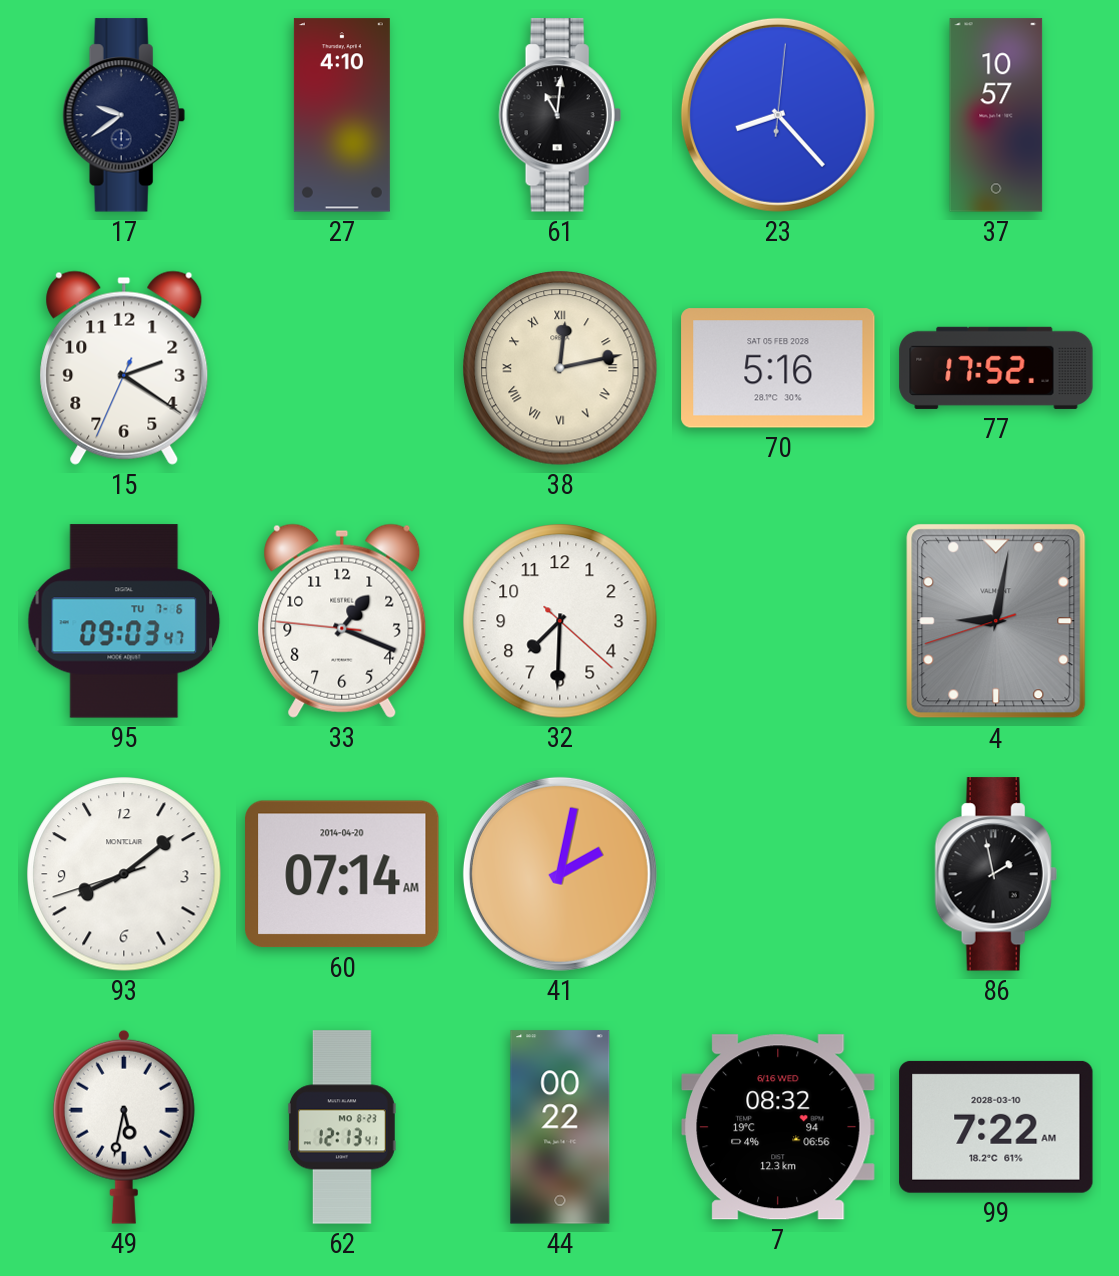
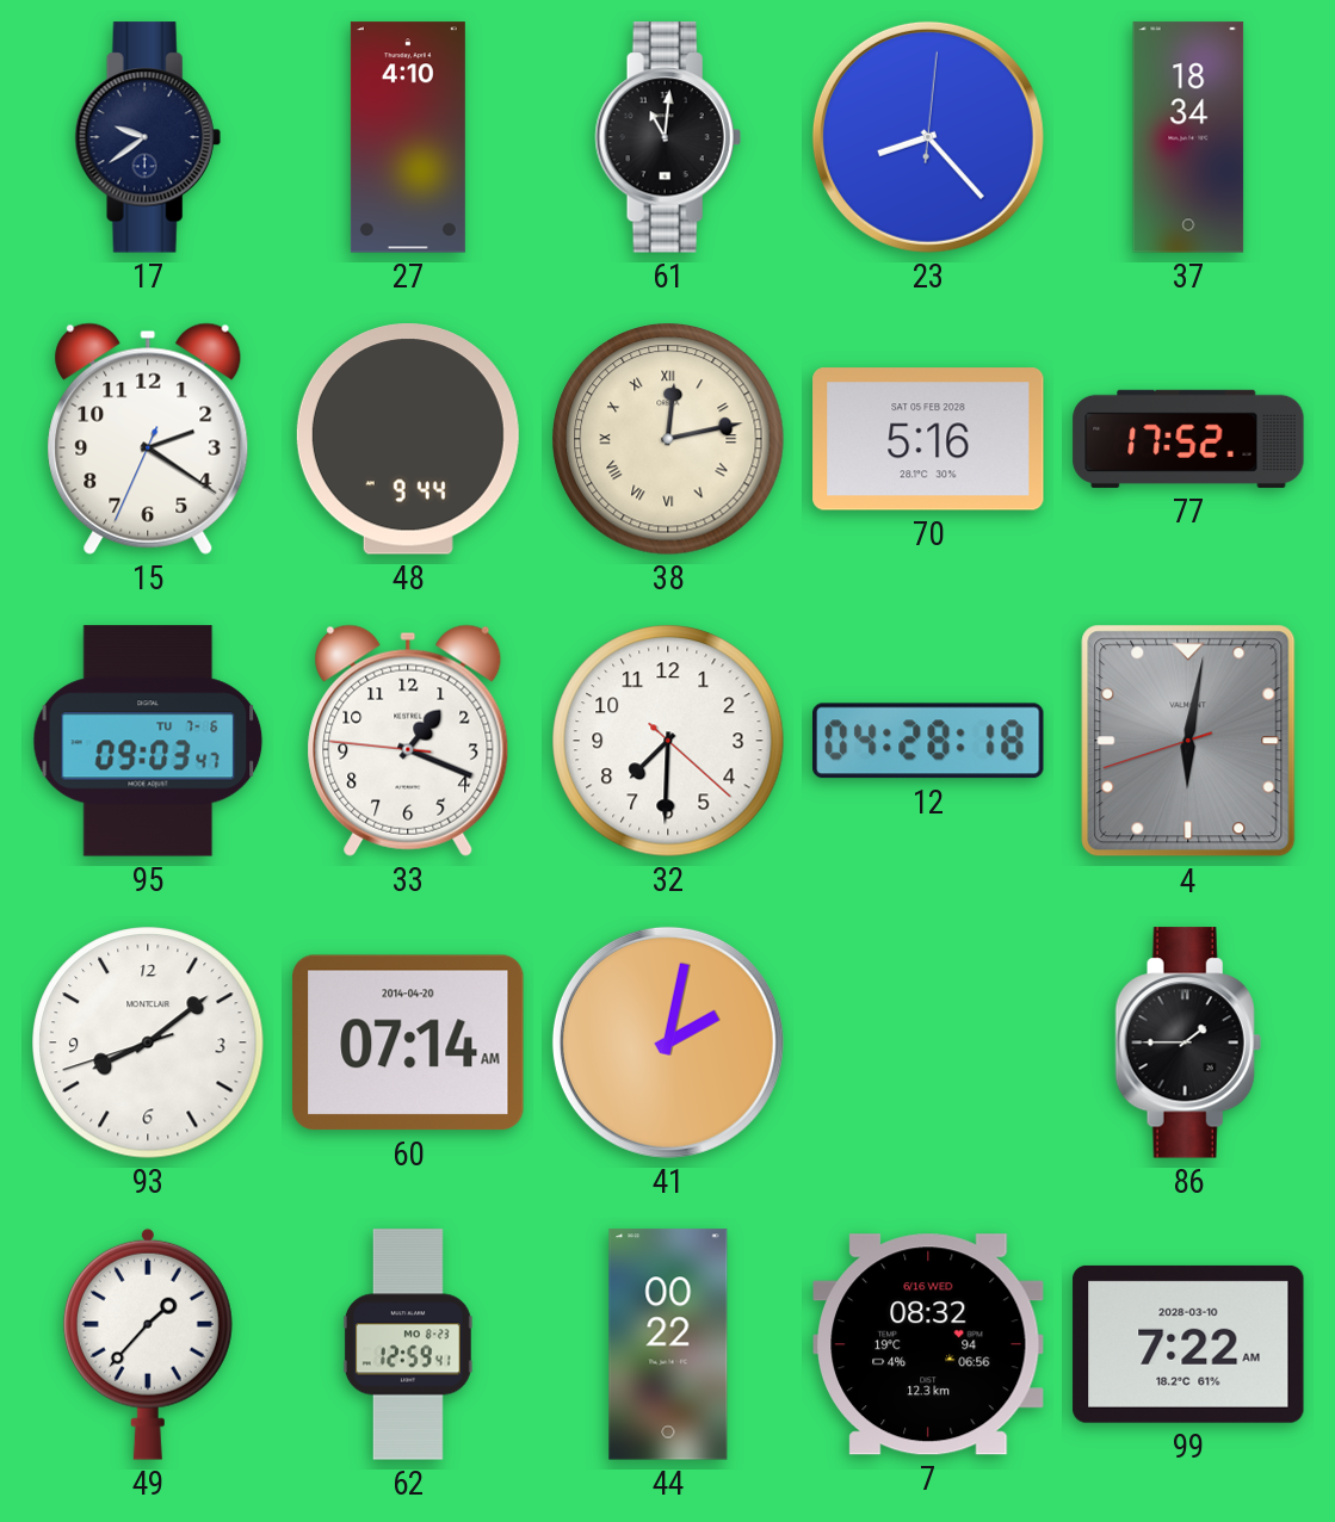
37: 10:57 -> 18:34 (1188, 137)
48: none -> 9:44 (408, 439)
12: none -> 04:28 (929, 741)
4: 9:01 -> 6:01 (1188, 741)
86: 1:58 -> 1:45 (1188, 1042)
49: 5:32 -> 1:37 (148, 1344)
62: 12:13 -> 12:59 (408, 1344)
